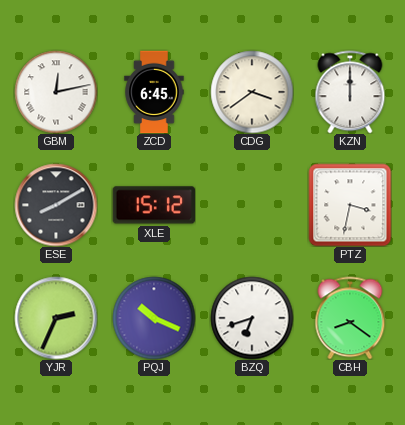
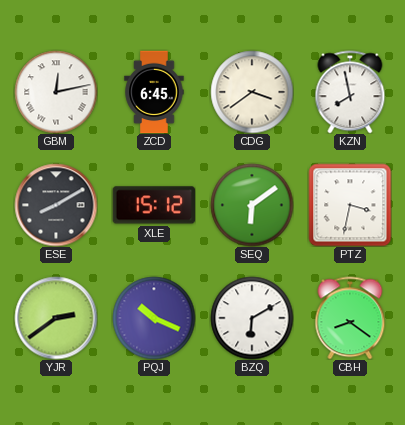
KZN: 12:00 -> 7:58 (350, 92)
SEQ: none -> 6:09 (252, 205)
YJR: 2:34 -> 2:39 (56, 318)
BZQ: 6:42 -> 6:10 (252, 318)
